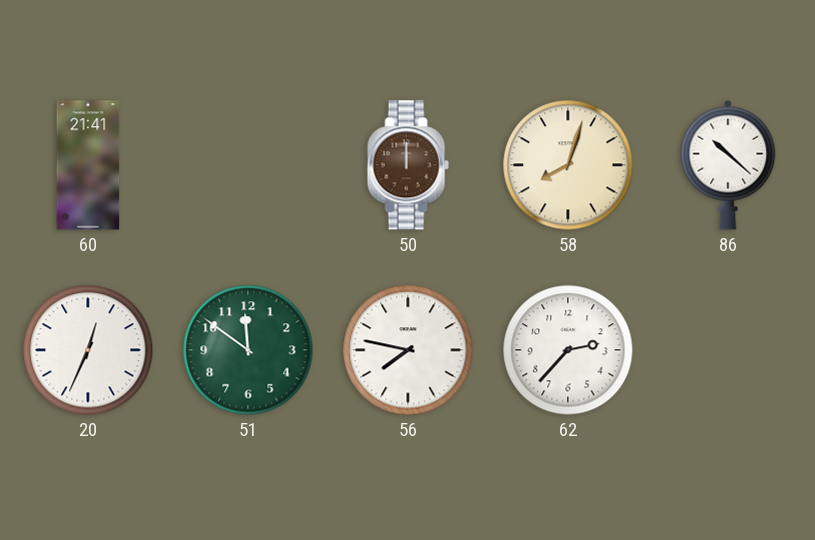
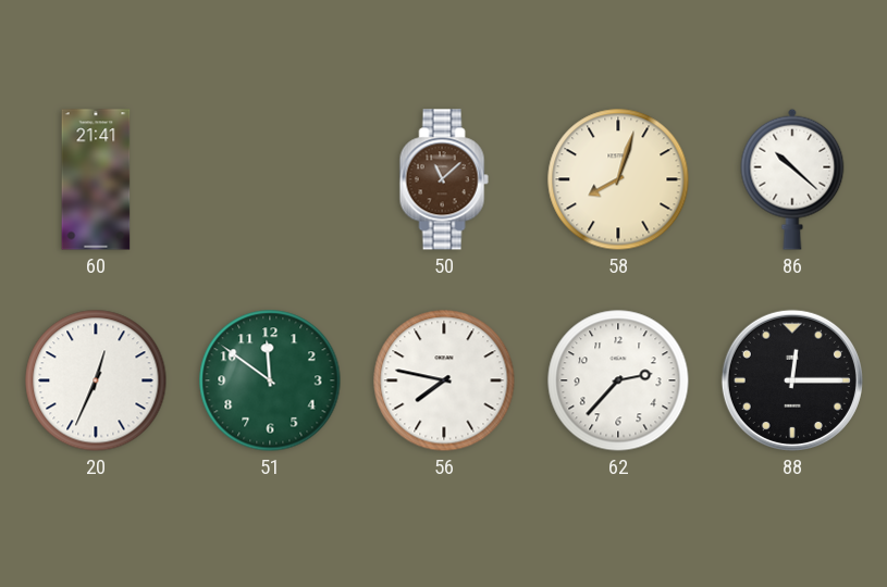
50: 12:00 -> 11:08 (444, 179)
88: none -> 12:15 (792, 380)
